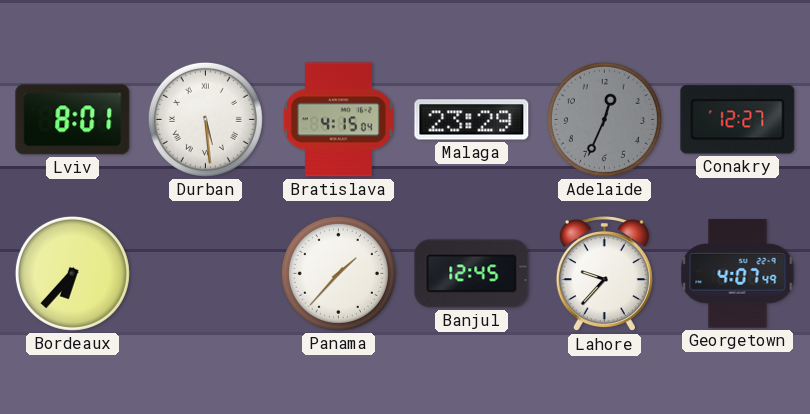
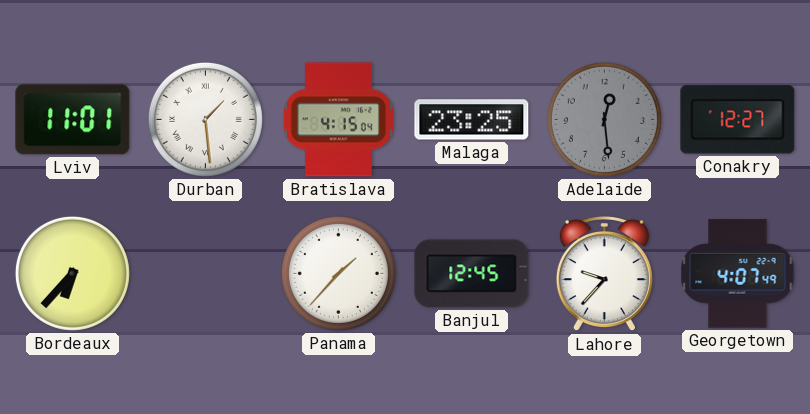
Lviv: 8:01 -> 11:01 (73, 120)
Durban: 5:29 -> 1:29 (205, 119)
Malaga: 23:29 -> 23:25 (472, 120)
Adelaide: 12:34 -> 12:29 (604, 119)
